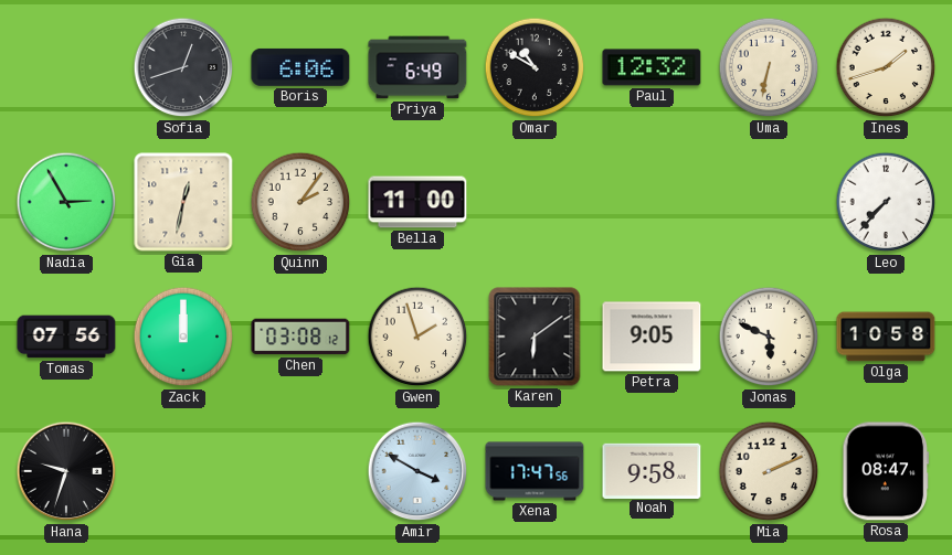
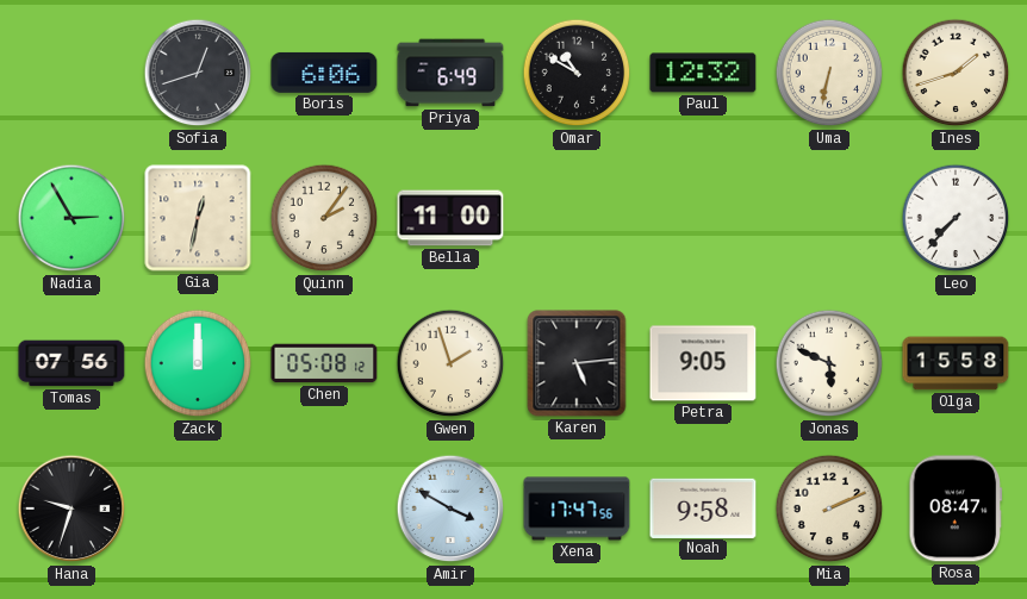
Chen: 03:08 -> 05:08 (324, 363)
Karen: 6:09 -> 5:14 (577, 363)
Olga: 10:58 -> 15:58 (956, 363)
